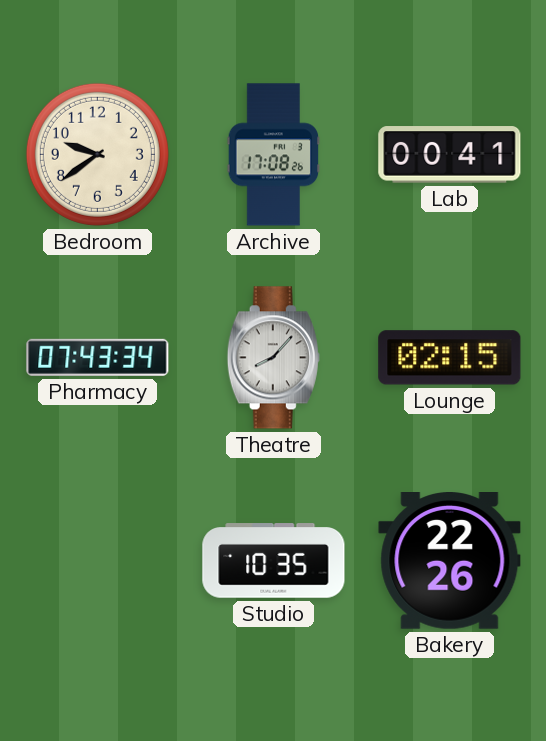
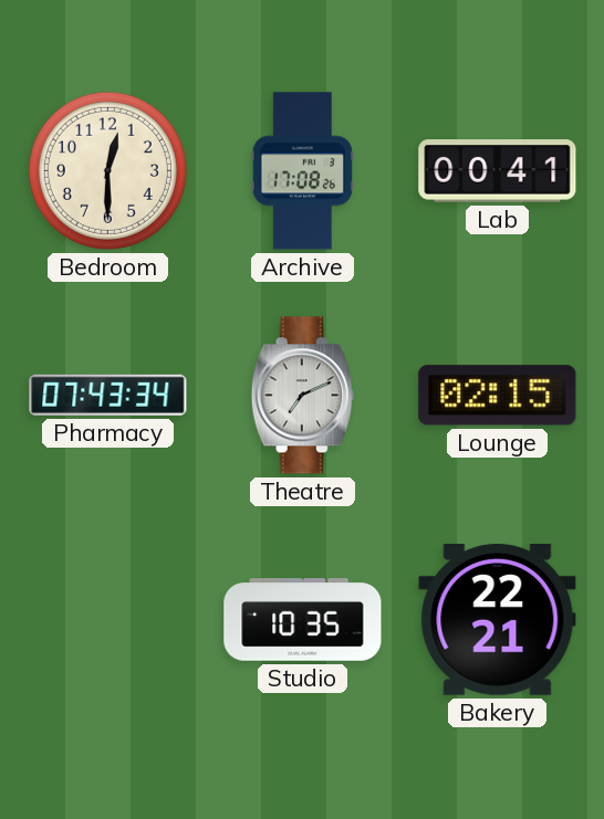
Bedroom: 9:39 -> 12:30 (107, 170)
Theatre: 8:07 -> 7:11 (302, 396)
Bakery: 22:26 -> 22:21 (498, 620)
